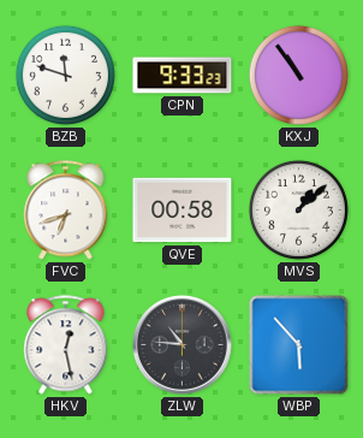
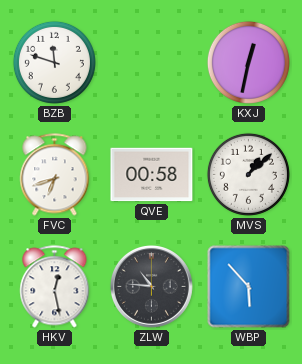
CPN: 9:33 -> none (183, 76)
KXJ: 10:54 -> 12:32 (248, 62)
